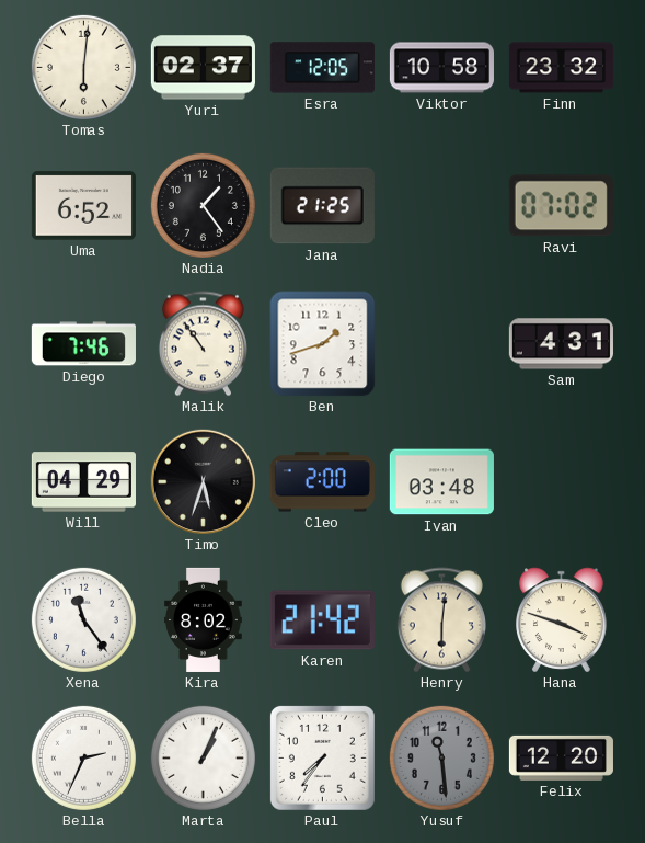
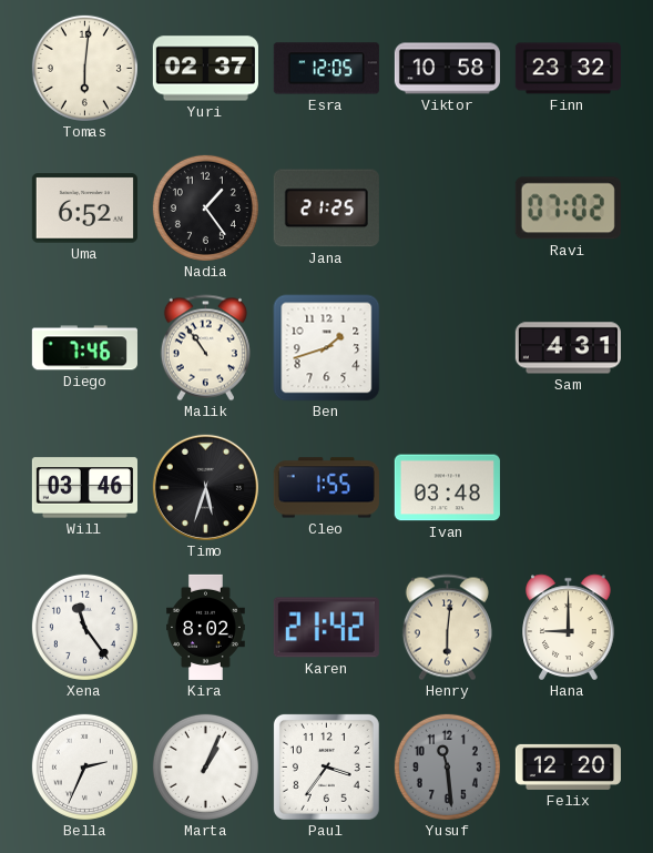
Will: 04:29 -> 03:46 (84, 488)
Cleo: 2:00 -> 1:55 (326, 488)
Hana: 3:48 -> 9:00 (569, 628)
Paul: 7:36 -> 3:36 (326, 766)
